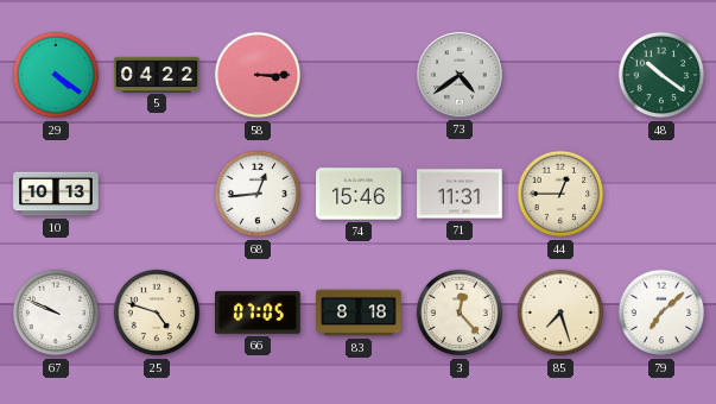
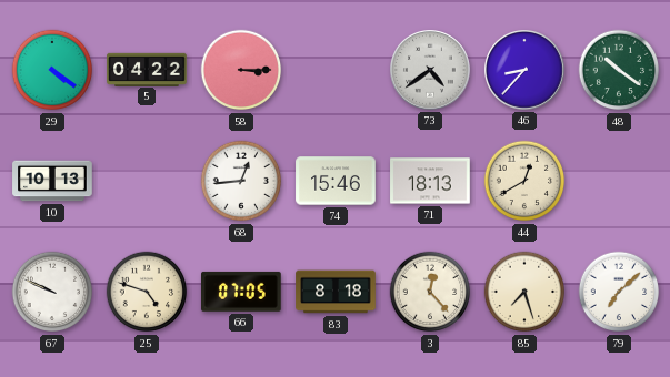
46: none -> 8:37 (526, 71)
71: 11:31 -> 18:13 (430, 181)
44: 12:45 -> 12:40 (524, 181)
